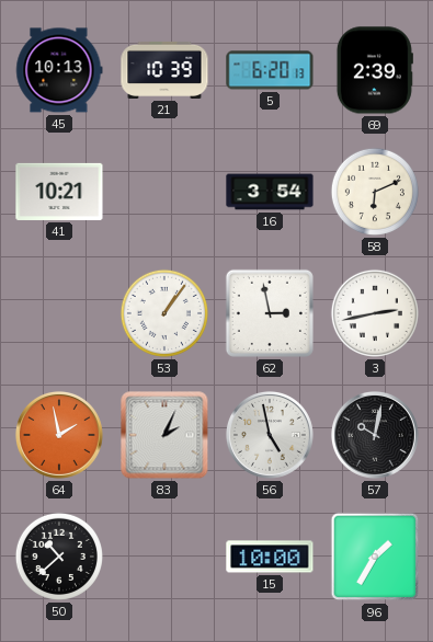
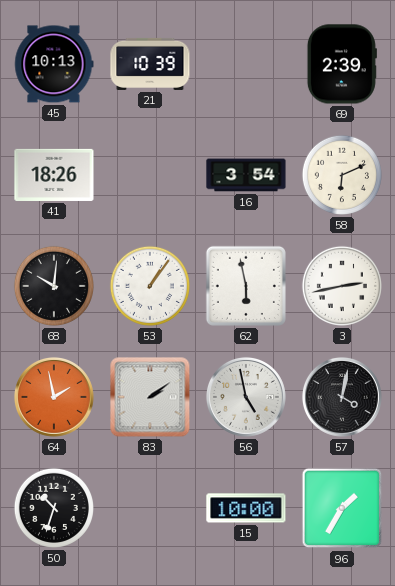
5: 6:20 -> none (270, 70)
41: 10:21 -> 18:26 (54, 175)
68: none -> 10:01 (54, 286)
62: 2:58 -> 5:58 (246, 286)
83: 2:04 -> 2:09 (150, 397)
57: 10:02 -> 4:02 (342, 397)
50: 10:38 -> 10:33 (54, 508)
